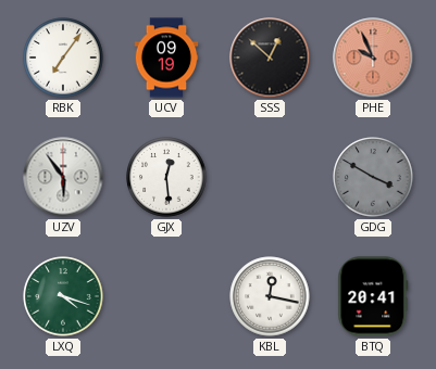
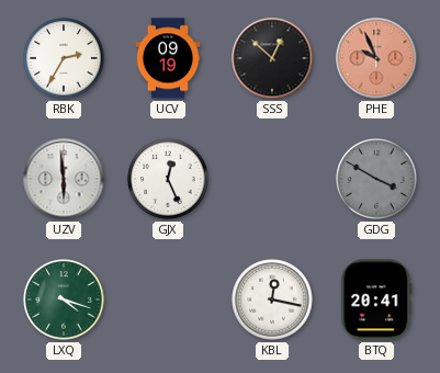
RBK: 7:06 -> 2:35 (64, 58)
UZV: 5:54 -> 5:59 (64, 179)
GJX: 12:29 -> 12:26 (168, 179)
